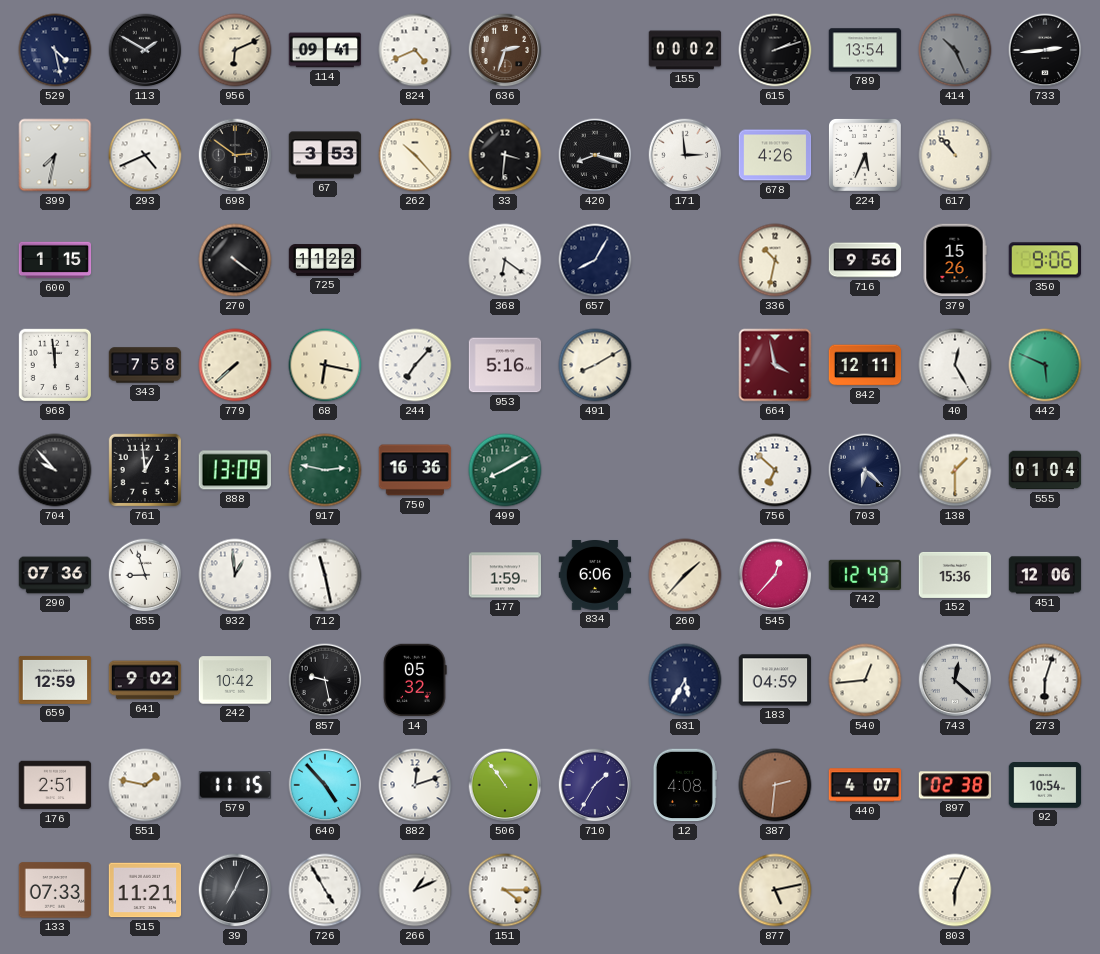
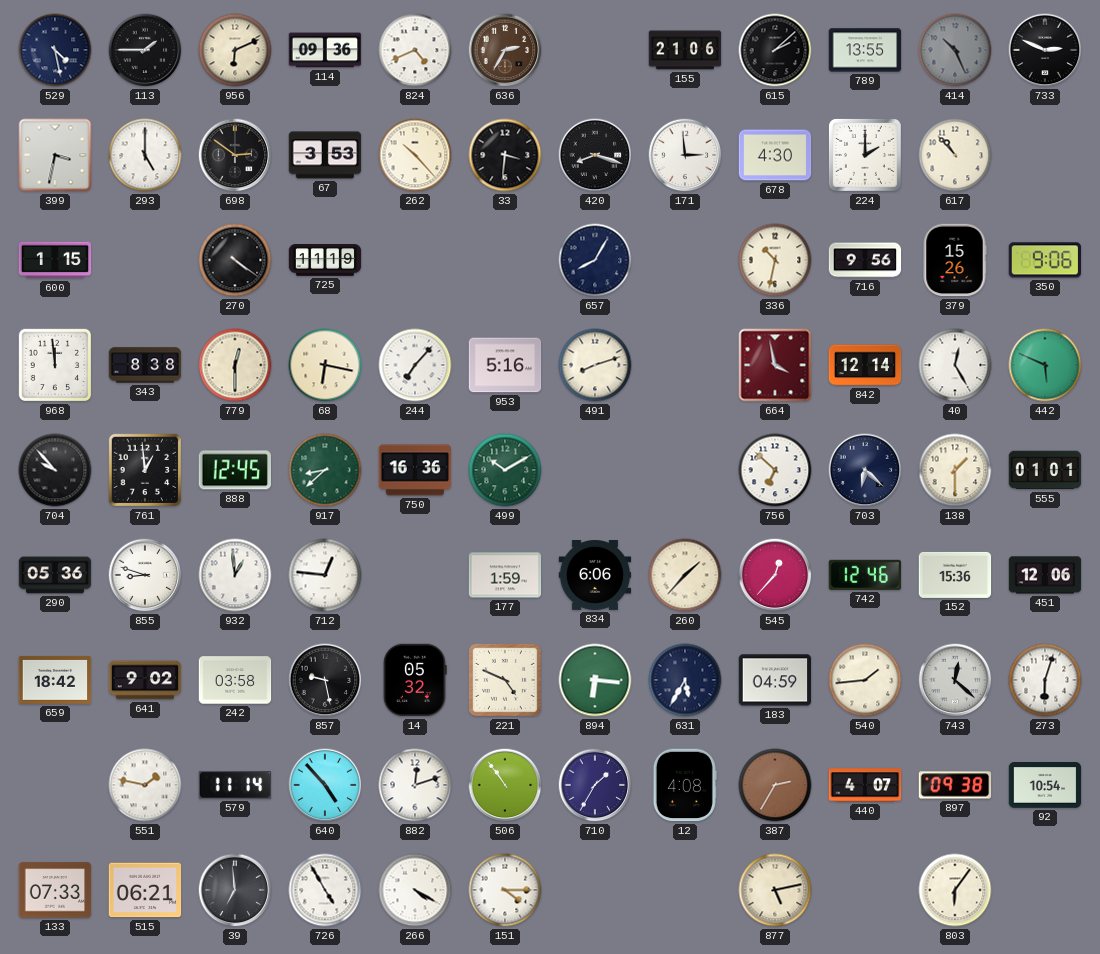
113: 1:50 -> 1:45 (145, 50)
114: 09:41 -> 09:36 (325, 50)
636: 2:33 -> 2:35 (505, 50)
155: 00:02 -> 21:06 (685, 50)
615: 2:12 -> 2:08 (775, 50)
789: 13:54 -> 13:55 (865, 50)
733: 2:44 -> 2:49 (1045, 50)
399: 7:32 -> 3:32 (55, 155)
293: 4:41 -> 5:00 (145, 155)
678: 4:26 -> 4:30 (775, 155)
224: 5:34 -> 2:00 (865, 155)
725: 11:22 -> 11:19 (325, 260)
368: 6:21 -> none (505, 260)
343: 7:58 -> 8:38 (145, 365)
779: 7:38 -> 12:30 (235, 365)
491: 8:10 -> 8:12 (595, 365)
842: 12:11 -> 12:14 (865, 365)
888: 13:09 -> 12:45 (234, 470)
917: 2:47 -> 8:38 (325, 470)
499: 8:10 -> 10:10 (505, 470)
555: 01:04 -> 01:01 (1045, 470)
290: 07:36 -> 05:36 (55, 575)
855: 8:57 -> 8:48 (145, 575)
712: 11:28 -> 12:46 (325, 575)
742: 12:49 -> 12:46 (865, 575)
659: 12:59 -> 18:42 (55, 680)
242: 10:42 -> 03:58 (235, 680)
221: none -> 4:49 (505, 680)
894: none -> 6:16 (595, 680)
540: 12:44 -> 1:44 (865, 680)
176: 2:51 -> none (55, 785)
579: 11:15 -> 11:14 (235, 785)
387: 2:31 -> 2:35 (775, 785)
897: 02:38 -> 09:38 (955, 785)
515: 11:21 -> 06:21 (145, 890)
39: 7:04 -> 6:59 (235, 890)
266: 1:11 -> 4:20 (415, 890)
803: 6:04 -> 6:06 (955, 890)
